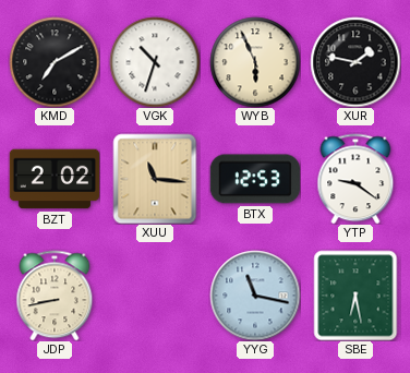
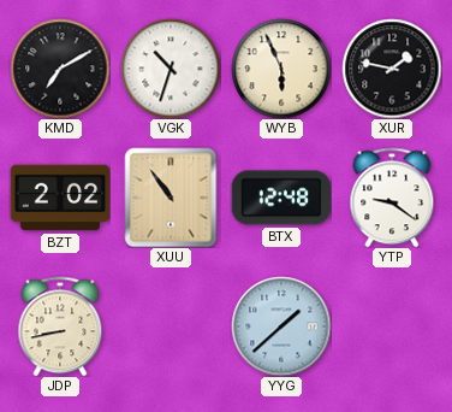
XUU: 11:16 -> 10:54 (171, 198)
BTX: 12:53 -> 12:48 (280, 198)
YYG: 11:17 -> 1:38 (281, 326)
SBE: 6:28 -> none (355, 296)
